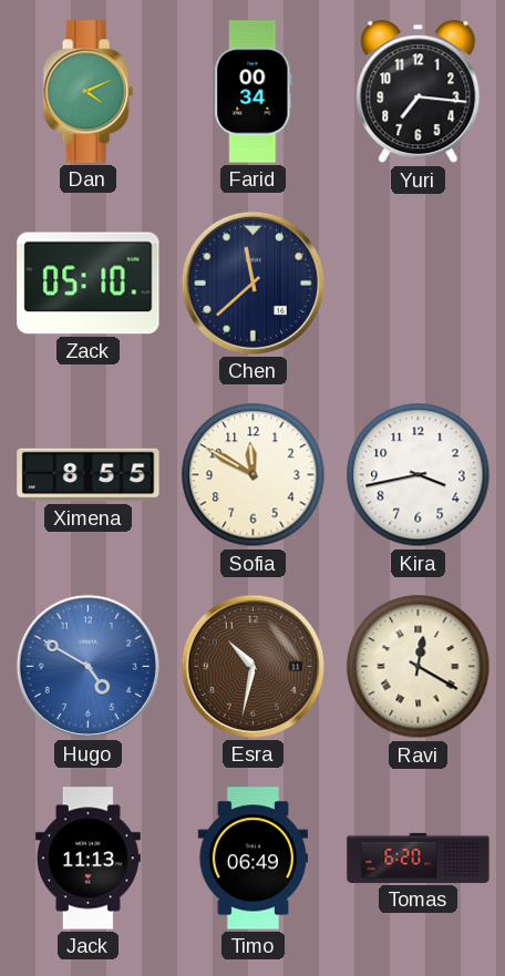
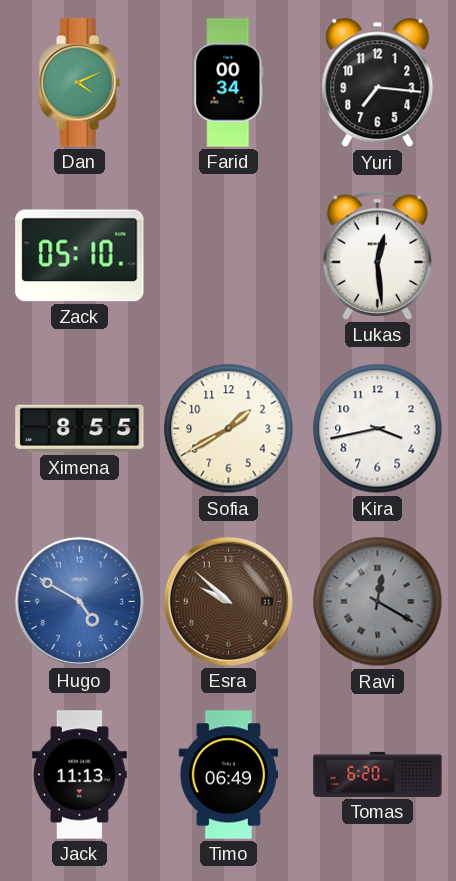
Chen: 11:38 -> none (252, 282)
Lukas: none -> 12:29 (377, 255)
Sofia: 11:50 -> 1:40 (229, 429)
Esra: 10:32 -> 9:52 (228, 601)
Ravi dial: cream -> grey (378, 602)
